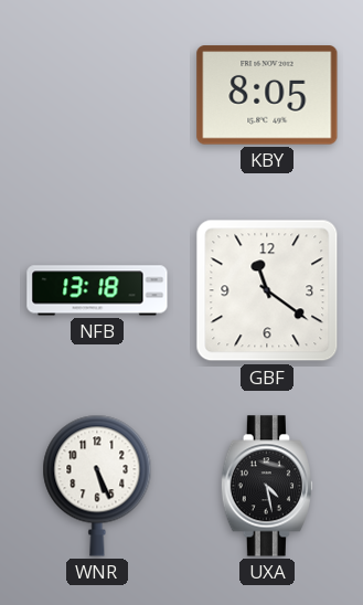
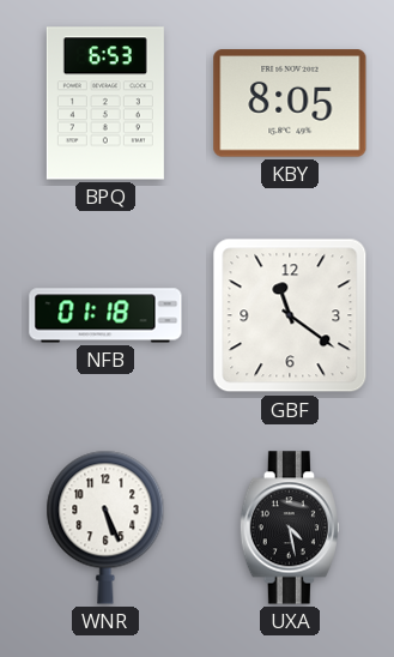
BPQ: none -> 6:53 (105, 103)
NFB: 13:18 -> 01:18 (105, 315)
